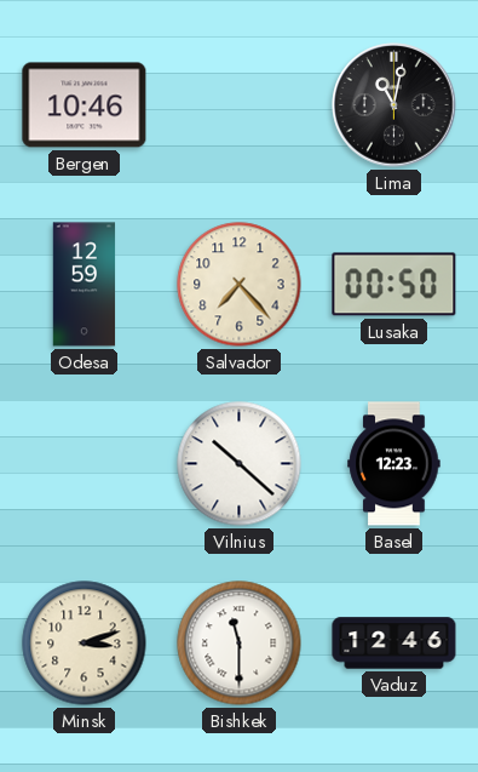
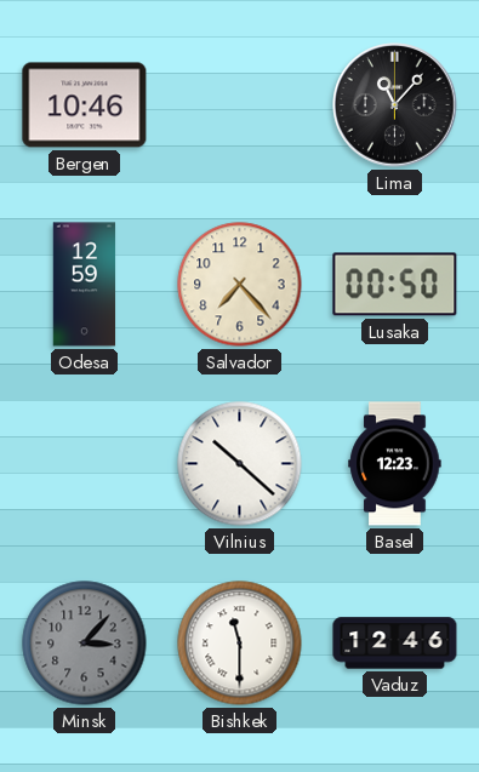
Lima: 11:02 -> 11:07 (395, 105)
Minsk: 3:12 -> 3:07 (85, 644)
Minsk dial: cream -> grey (85, 644)
